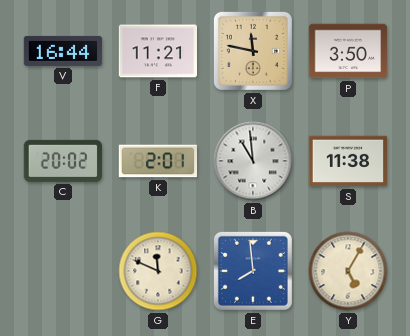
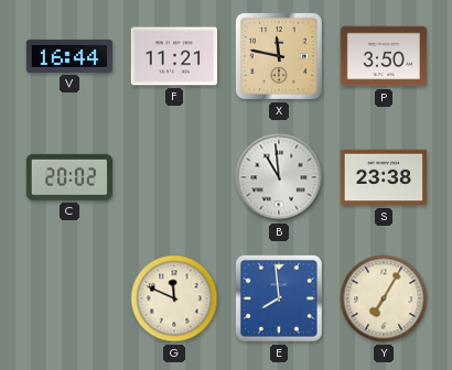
K: 2:01 -> none (158, 161)
S: 11:38 -> 23:38 (384, 177)
Y: 5:05 -> 7:05 (384, 298)
